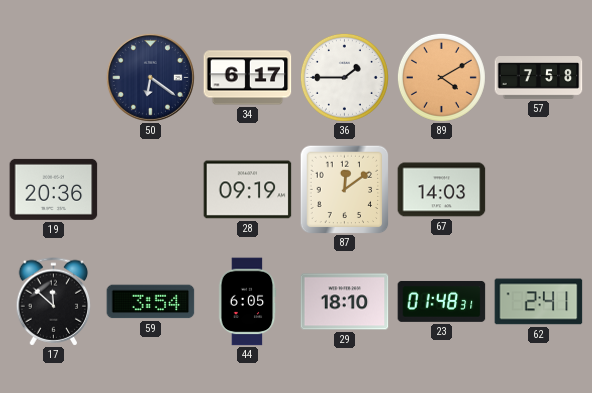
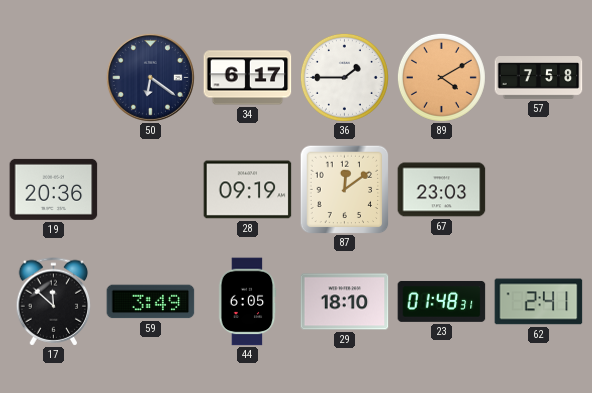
67: 14:03 -> 23:03 (442, 190)
59: 3:54 -> 3:49 (151, 302)
